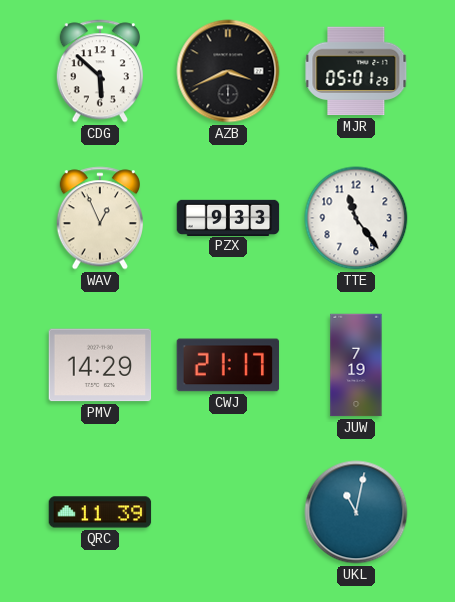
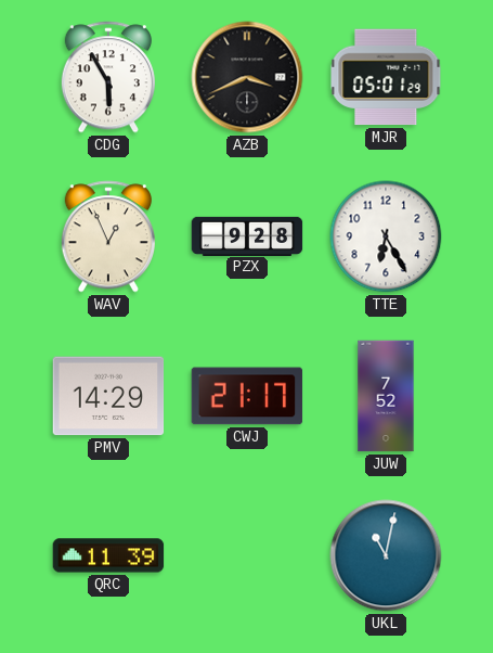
CDG: 5:52 -> 5:55 (108, 77)
PZX: 9:33 -> 9:28 (247, 235)
TTE: 11:24 -> 6:25 (386, 236)
JUW: 7:19 -> 7:52 (386, 396)
